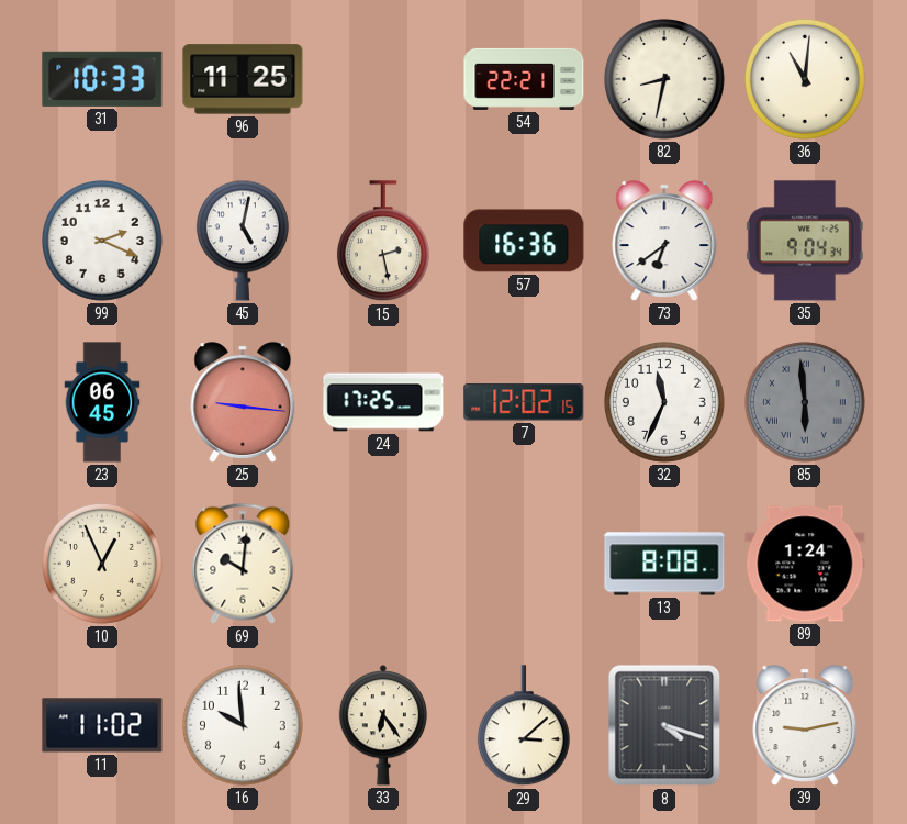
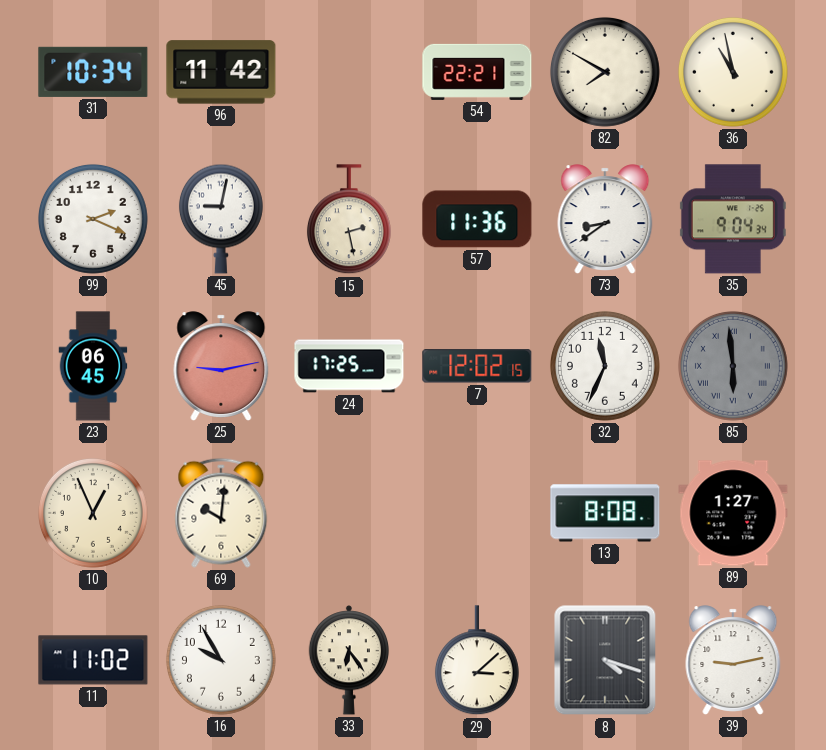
31: 10:33 -> 10:34 (93, 72)
96: 11:25 -> 11:42 (221, 72)
82: 8:32 -> 7:50 (605, 72)
36: 11:01 -> 10:58 (733, 72)
45: 5:02 -> 9:02 (221, 219)
57: 16:36 -> 11:36 (477, 219)
73: 6:39 -> 8:39 (605, 219)
25: 9:16 -> 9:13 (221, 366)
89: 1:24 -> 1:27 (733, 513)
16: 9:59 -> 9:55 (221, 660)
